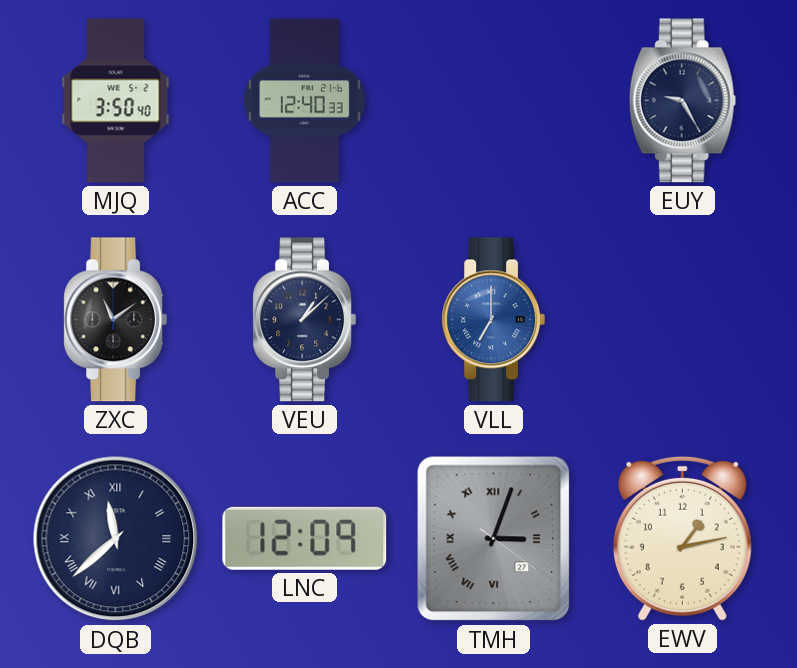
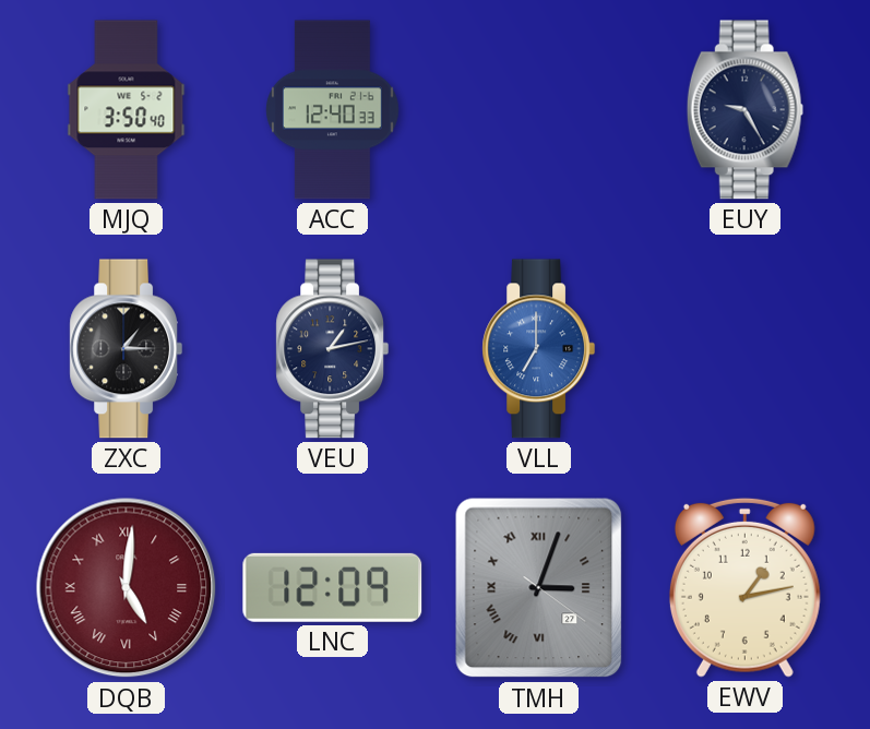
ZXC: 11:09 -> 1:15 (127, 349)
VEU: 1:08 -> 1:13 (333, 349)
DQB: 11:38 -> 5:01 (127, 588)
DQB dial: navy -> burgundy (127, 588)
